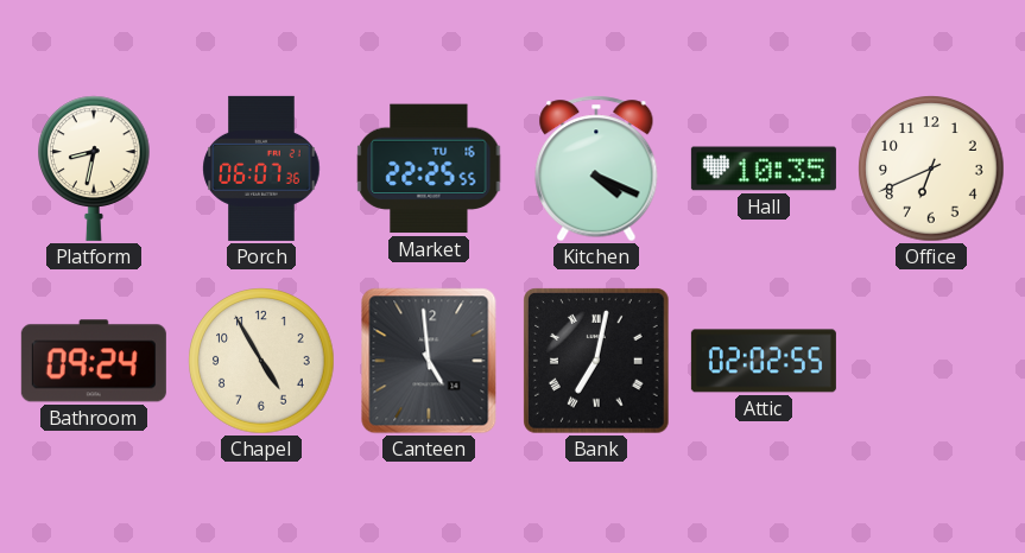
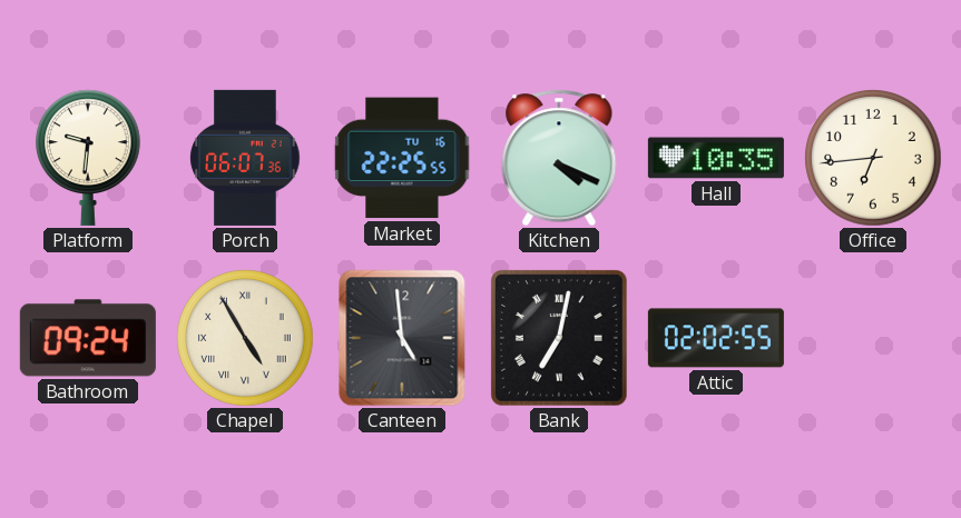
Platform: 8:32 -> 9:31 (89, 158)
Office: 6:41 -> 6:44 (873, 158)
Chapel numerals: Arabic -> Roman (245, 338)
